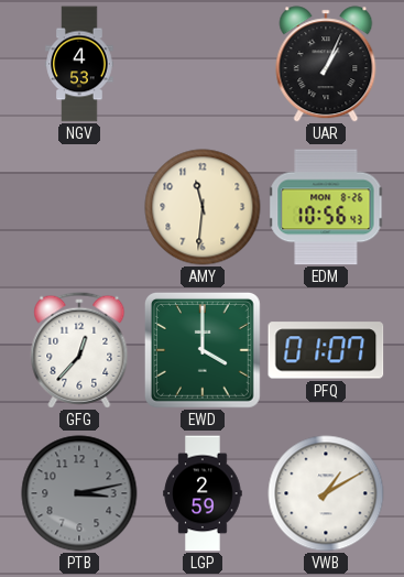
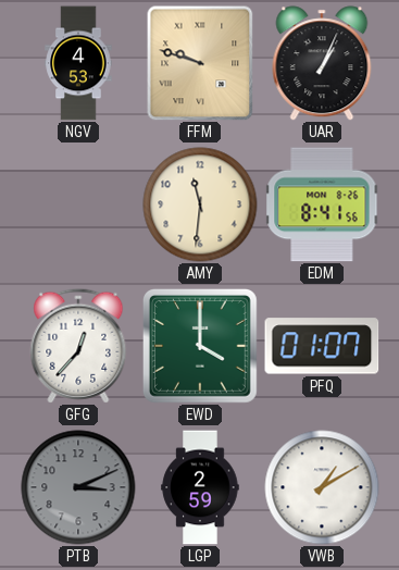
FFM: none -> 9:48 (200, 63)
EDM: 10:56 -> 8:41 (322, 205)
PTB: 3:13 -> 3:11 (78, 487)
